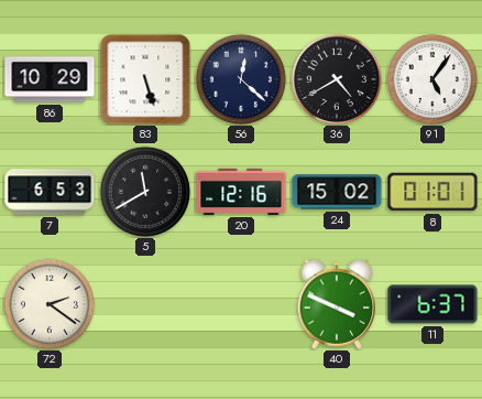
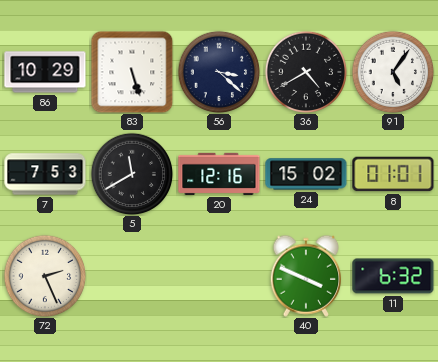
56: 12:22 -> 3:22 (219, 72)
7: 6:53 -> 7:53 (45, 174)
72: 2:21 -> 2:26 (45, 276)
11: 6:37 -> 6:32 (393, 276)
